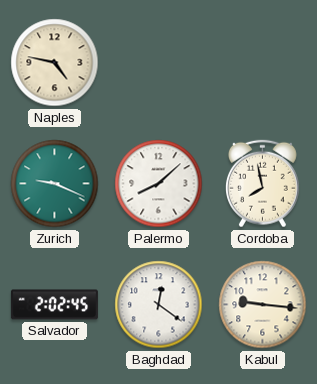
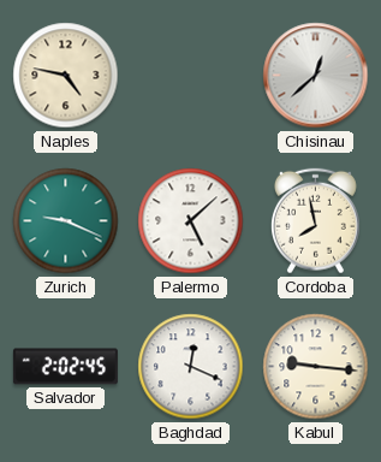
Chisinau: none -> 12:38 (316, 76)
Palermo: 8:08 -> 5:08 (191, 221)
Baghdad: 12:21 -> 12:19 (191, 367)
